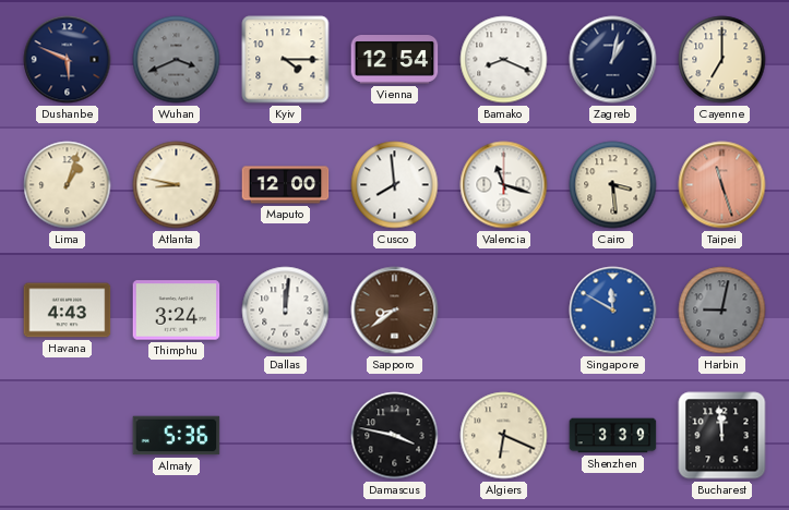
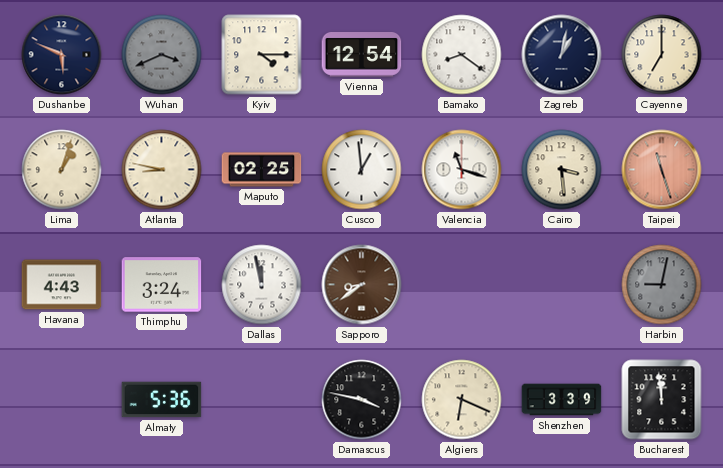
Bamako: 8:19 -> 8:21 (462, 55)
Maputo: 12:00 -> 02:25 (262, 170)
Cusco: 7:59 -> 12:59 (362, 170)
Dallas: 12:01 -> 11:58 (262, 285)
Singapore: 11:50 -> none (613, 311)
